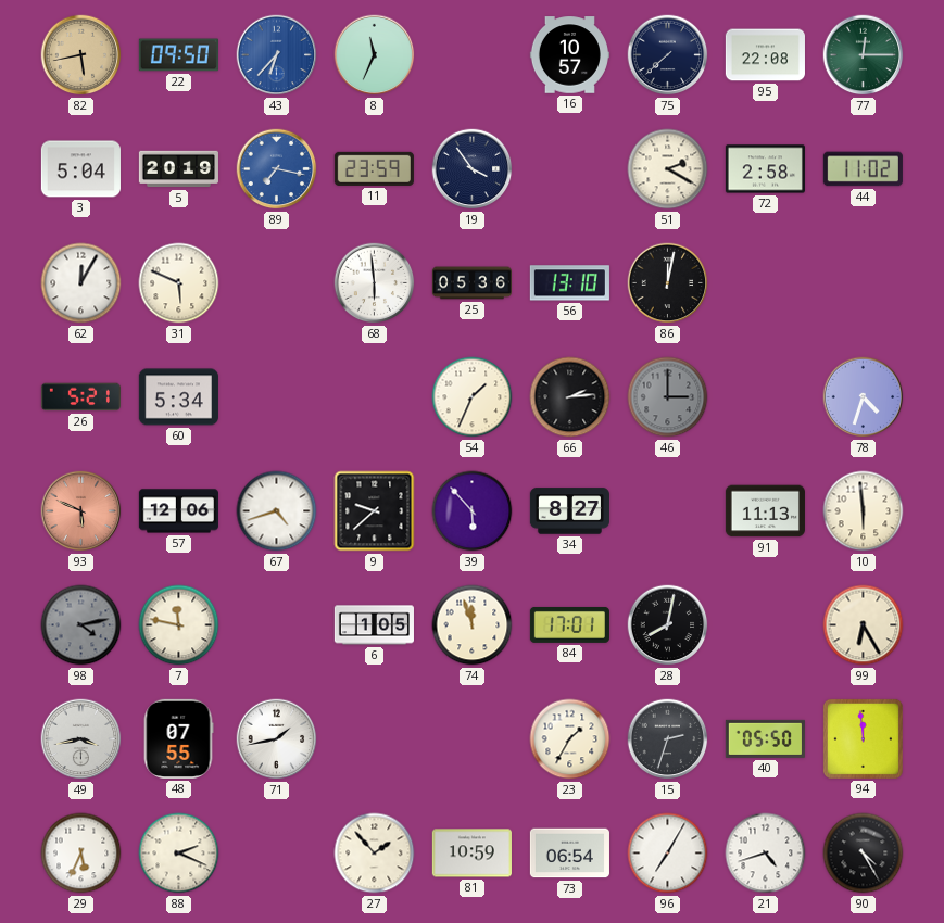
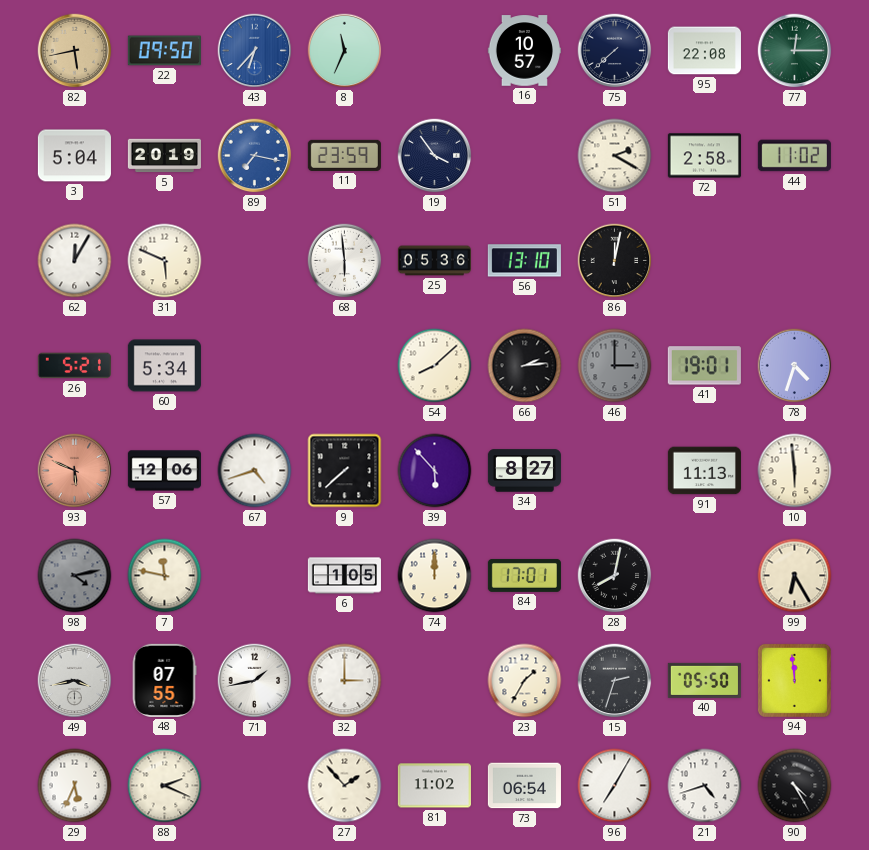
54: 1:34 -> 8:08 (435, 366)
41: none -> 19:01 (704, 366)
9: 9:38 -> 7:38 (345, 471)
74: 11:57 -> 12:00 (435, 576)
32: none -> 3:00 (345, 681)
81: 10:59 -> 11:02 (434, 786)
